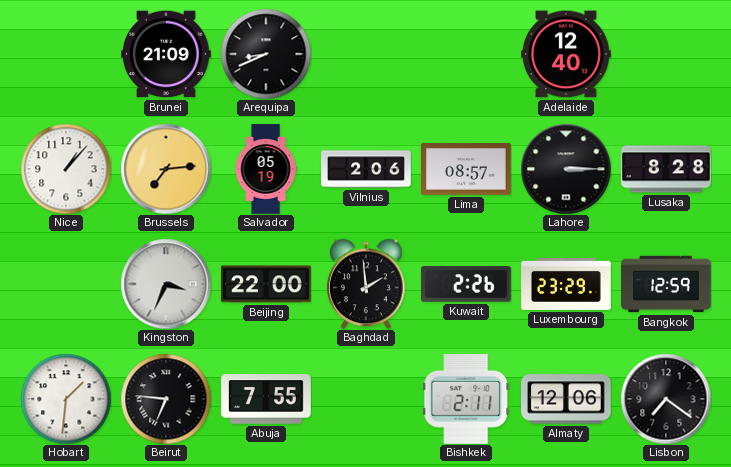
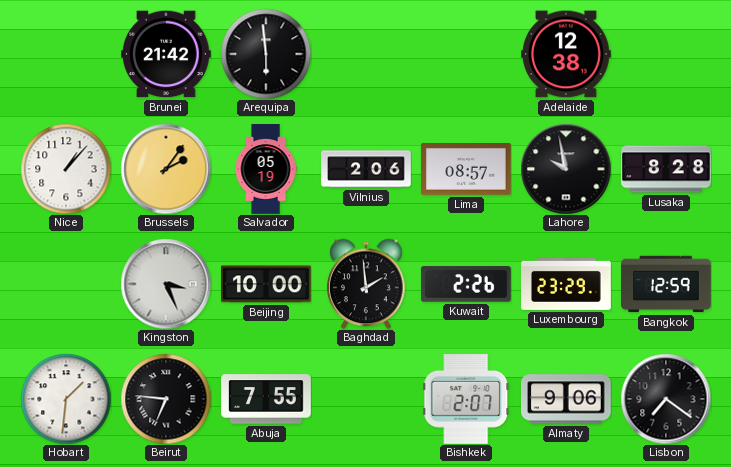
Brunei: 21:09 -> 21:42 (167, 54)
Arequipa: 8:41 -> 5:59 (266, 54)
Adelaide: 12:40 -> 12:38 (567, 54)
Brussels: 7:14 -> 2:06 (166, 169)
Lahore: 3:15 -> 9:58 (566, 169)
Kingston: 3:34 -> 3:26 (166, 284)
Beijing: 22:00 -> 10:00 (267, 284)
Bishkek: 2:11 -> 2:07 (466, 400)
Almaty: 12:06 -> 9:06 (567, 399)
